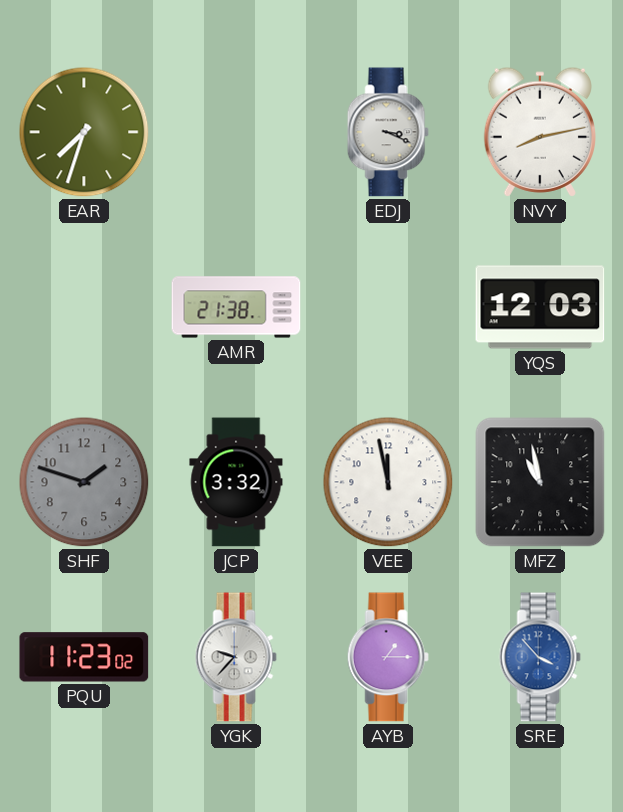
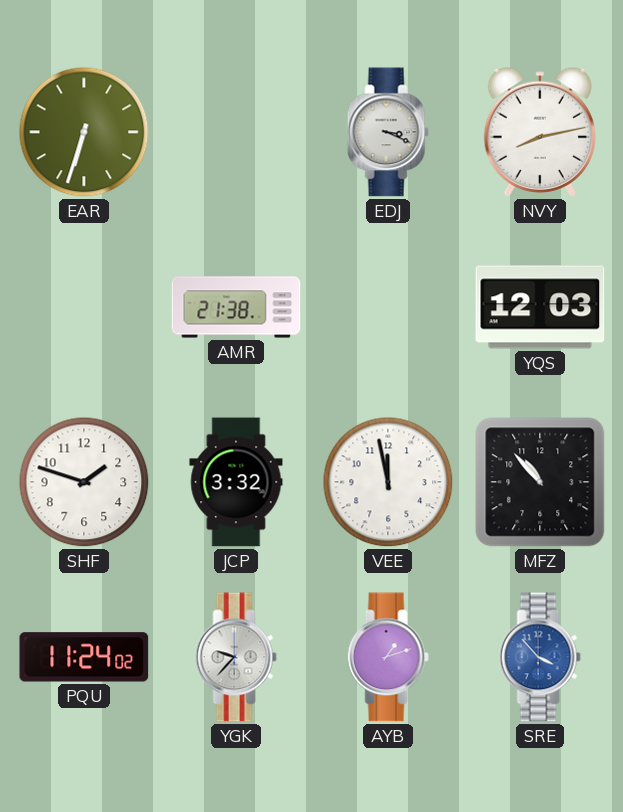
EAR: 7:33 -> 6:33 (84, 132)
SHF dial: grey -> white (84, 482)
MFZ: 10:58 -> 10:53 (540, 482)
PQU: 11:23 -> 11:24 (84, 657)
AYB: 1:15 -> 1:12 (388, 657)
